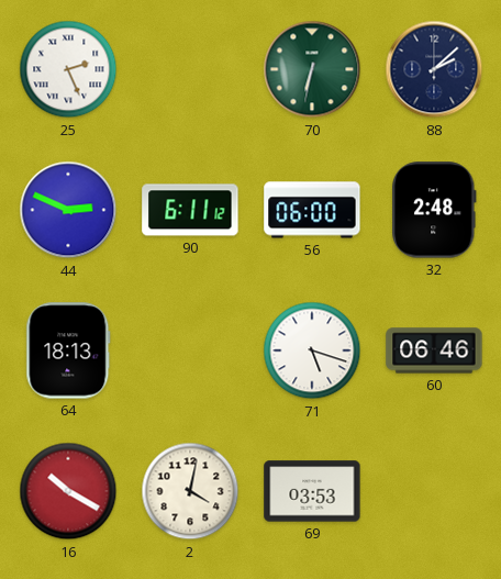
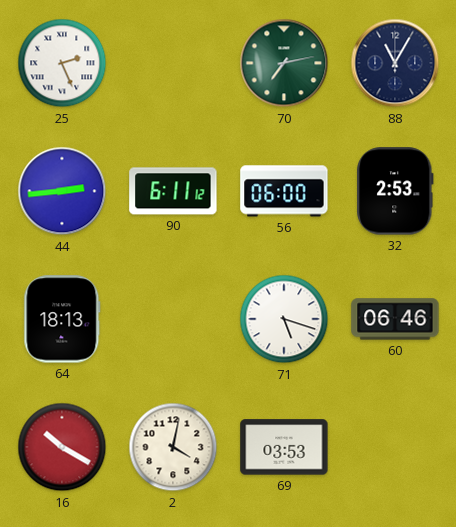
70: 6:32 -> 7:13 (284, 63)
88: 2:08 -> 11:05 (395, 63)
44: 2:49 -> 2:44 (62, 191)
32: 2:48 -> 2:53 (395, 191)
